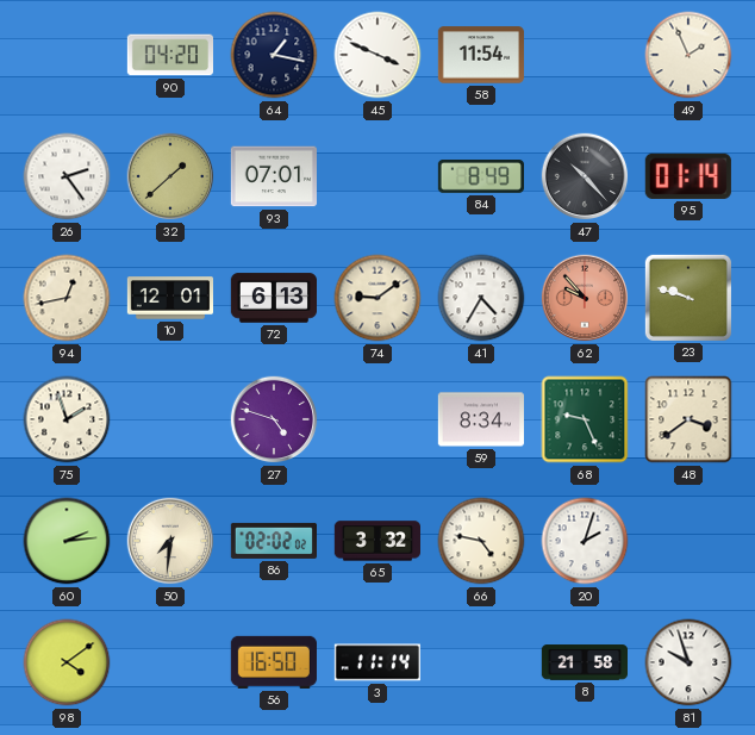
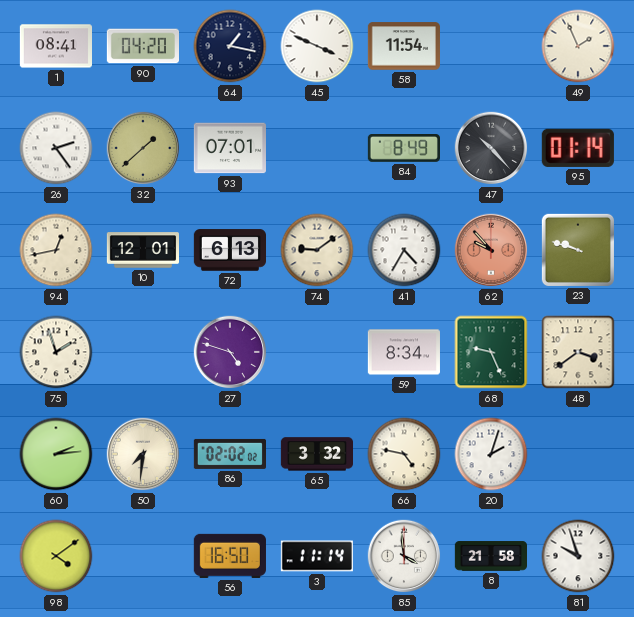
1: none -> 08:41 (55, 46)
85: none -> 3:59 (404, 556)
